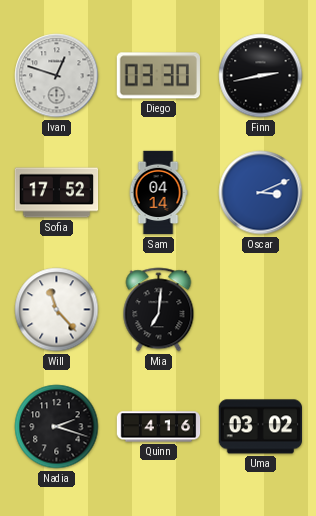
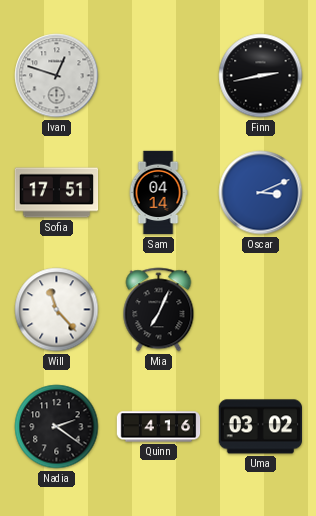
Diego: 03:30 -> none (158, 76)
Sofia: 17:52 -> 17:51 (57, 193)
Mia: 7:01 -> 7:04 (159, 310)
Nadia: 2:18 -> 2:21 (57, 427)
